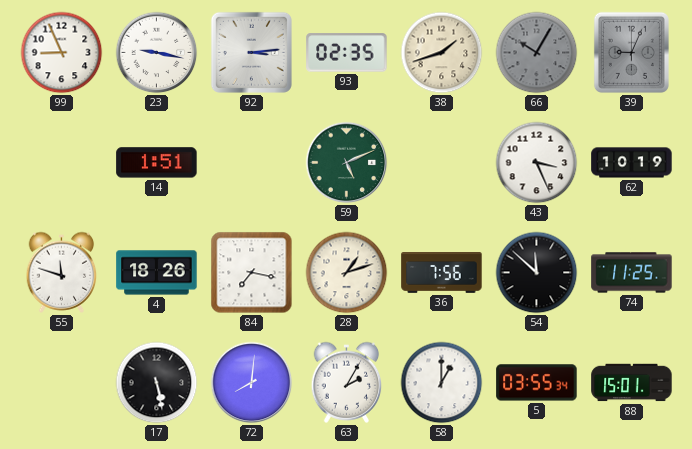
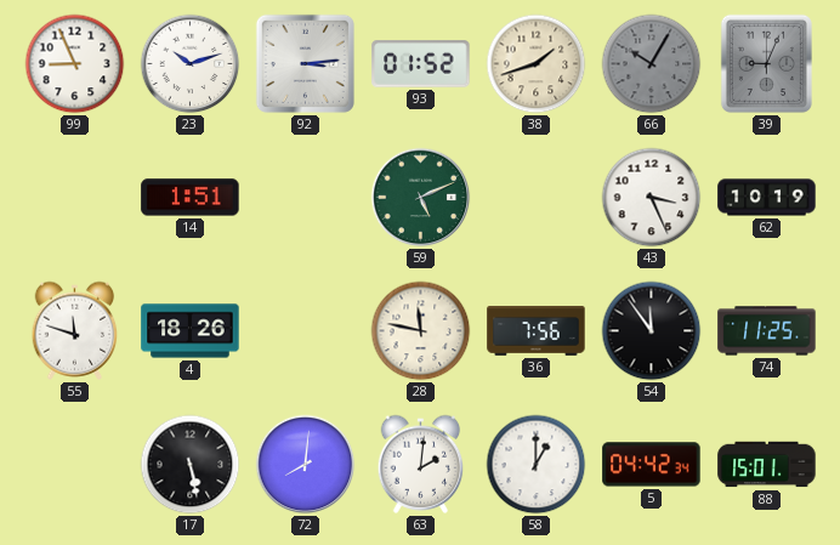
23: 9:17 -> 10:12 (191, 64)
93: 02:35 -> 01:52 (421, 64)
84: 7:17 -> none (252, 273)
28: 1:12 -> 11:47 (421, 331)
54: 11:52 -> 11:54 (652, 331)
63: 2:05 -> 2:01 (421, 464)
5: 03:55 -> 04:42 (652, 465)
